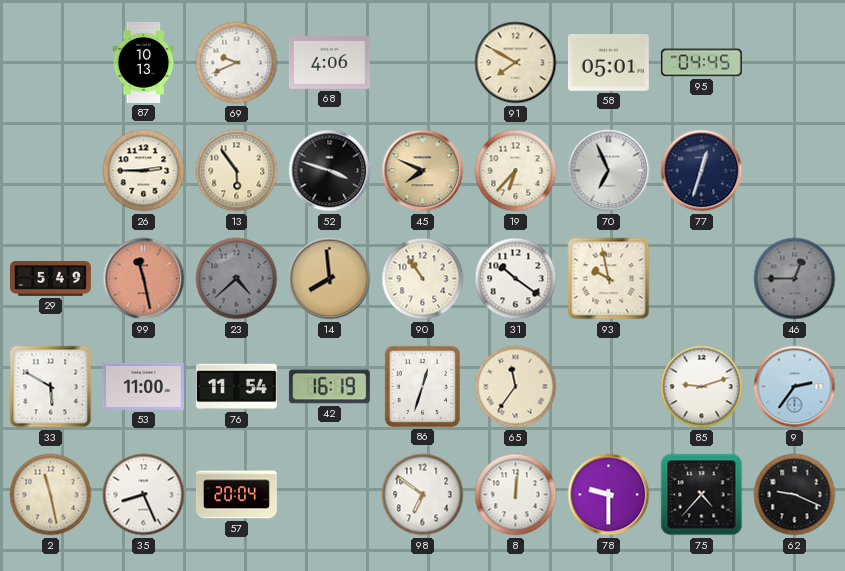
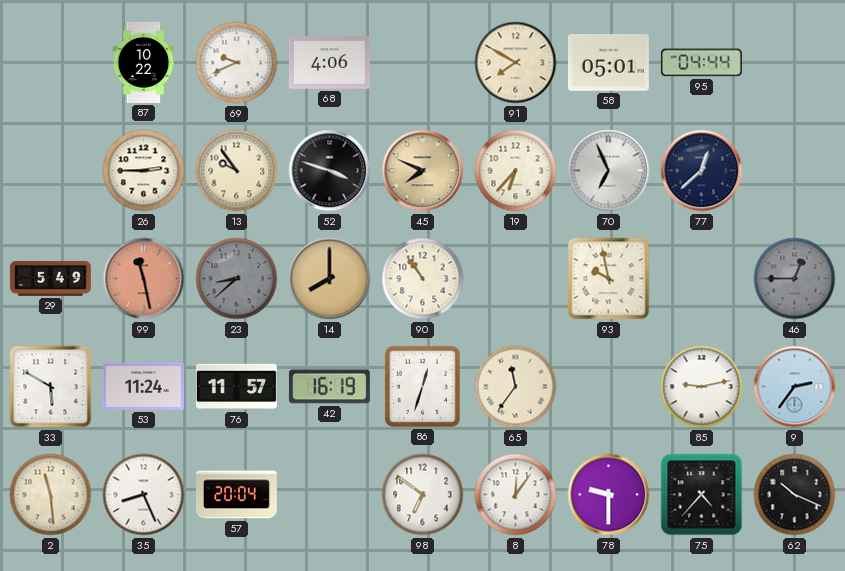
87: 10:13 -> 10:22 (144, 62)
95: 04:45 -> 04:44 (701, 63)
13: 5:54 -> 9:54 (237, 171)
77: 12:33 -> 12:38 (702, 171)
23: 4:38 -> 8:38 (237, 279)
14: 7:59 -> 8:00 (330, 279)
31: 10:21 -> none (516, 279)
53: 11:00 -> 11:24 (143, 386)
76: 11:54 -> 11:57 (236, 387)
85: 9:12 -> 9:13 (702, 387)
2: 11:28 -> 11:29 (51, 495)
8: 12:01 -> 12:06 (516, 495)
62: 9:19 -> 10:19 (795, 495)
